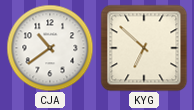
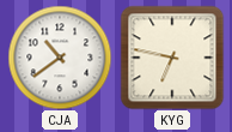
KYG: 6:52 -> 6:47 (172, 58)
